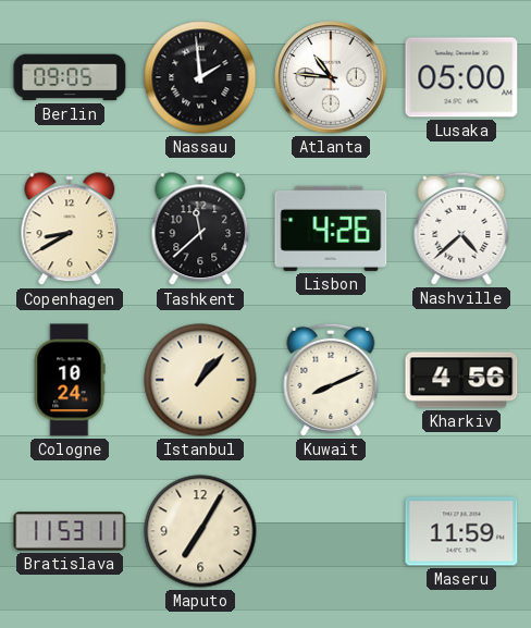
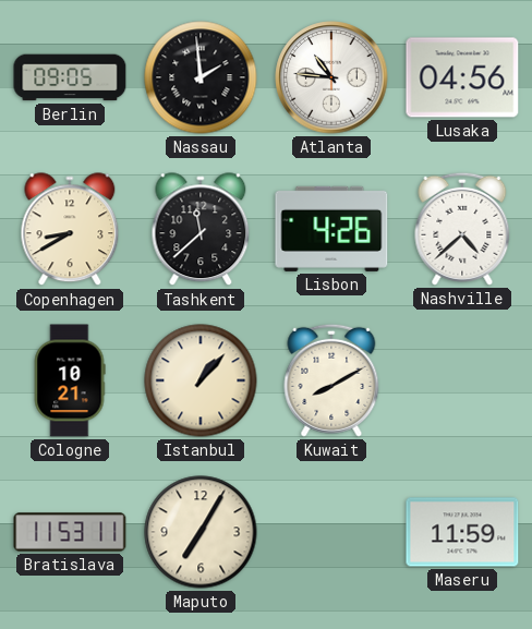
Lusaka: 05:00 -> 04:56 (462, 77)
Cologne: 10:24 -> 10:21 (70, 380)
Kuwait: 8:11 -> 8:10 (331, 380)
Kharkiv: 4:56 -> none (461, 380)
